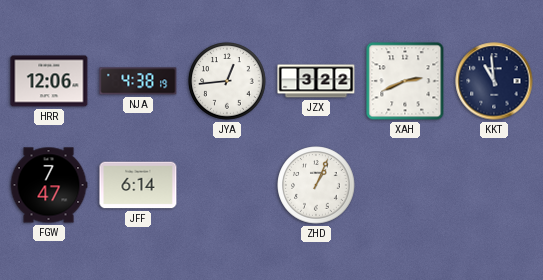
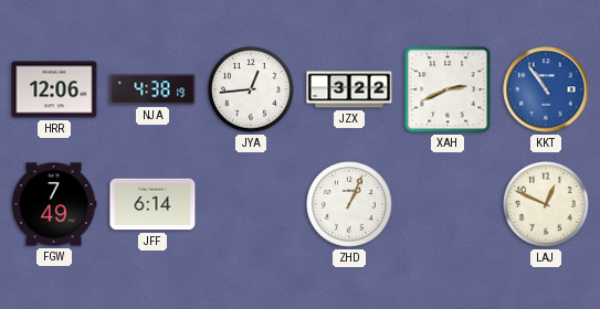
KKT: 10:59 -> 10:54 (546, 89)
KKT dial: navy -> blue (546, 89)
FGW: 7:47 -> 7:49 (54, 204)
LAJ: none -> 12:49 (546, 204)
